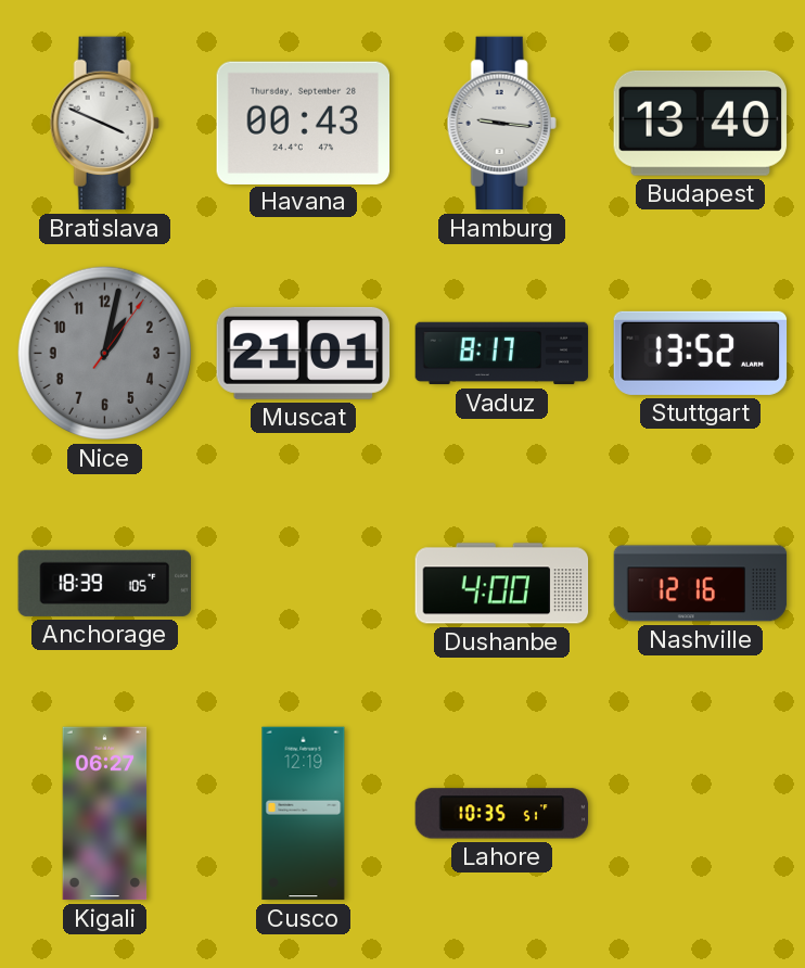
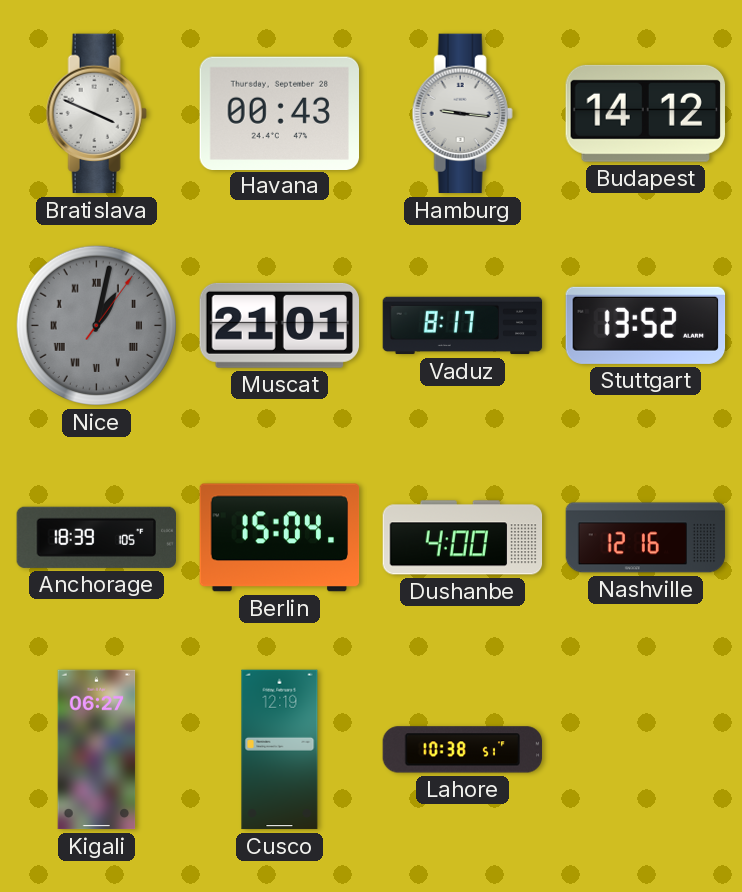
Budapest: 13:40 -> 14:12 (645, 113)
Nice numerals: Arabic -> Roman (96, 325)
Berlin: none -> 15:04 (280, 538)
Lahore: 10:35 -> 10:38 (463, 750)
